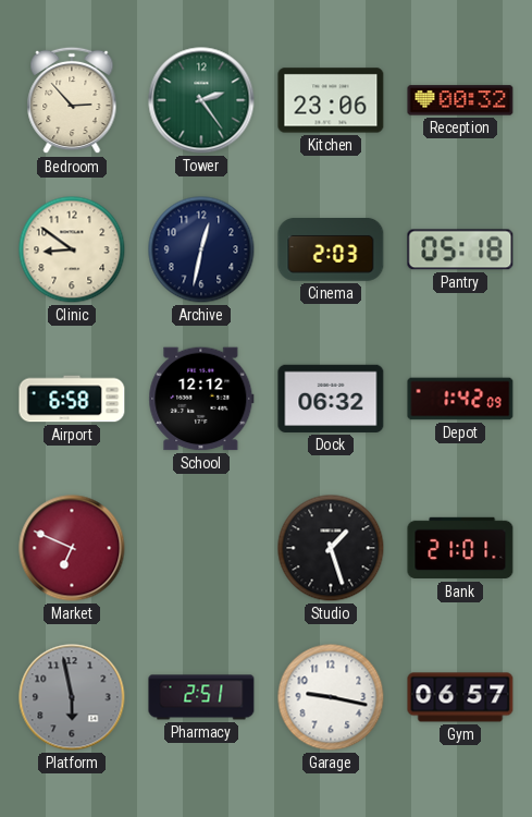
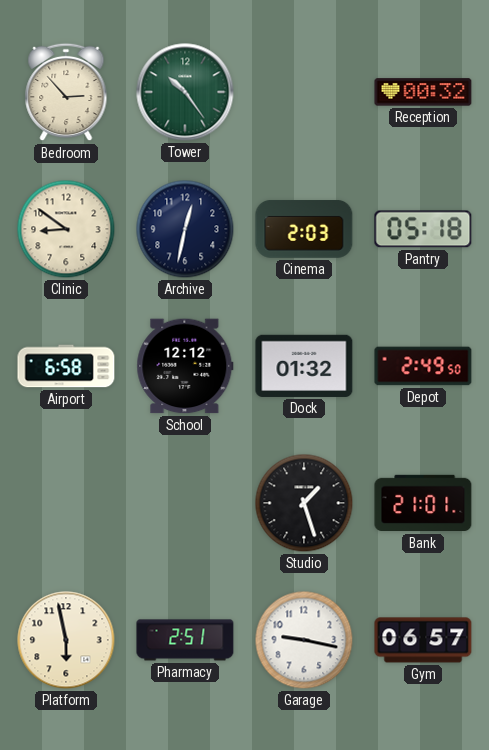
Tower: 2:24 -> 10:24 (185, 92)
Kitchen: 23:06 -> none (331, 100)
Dock: 06:32 -> 01:32 (304, 366)
Depot: 1:42 -> 2:49 (423, 366)
Market: 6:49 -> none (72, 548)
Platform dial: grey -> cream (66, 640)
